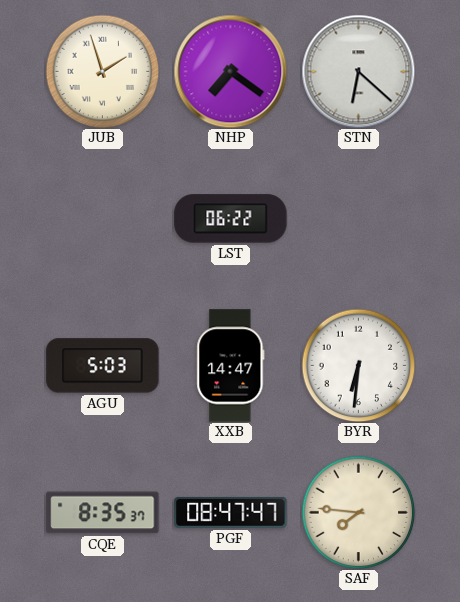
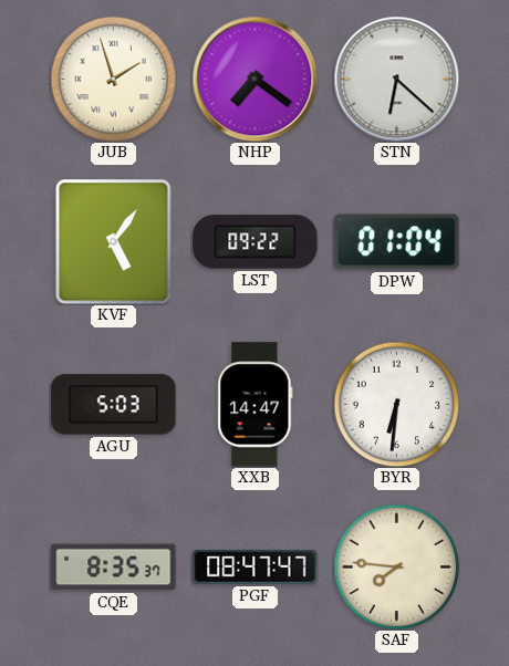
KVF: none -> 5:06 (114, 241)
LST: 06:22 -> 09:22 (256, 242)
DPW: none -> 01:04 (397, 242)
